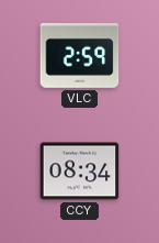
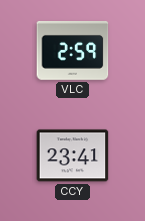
CCY: 08:34 -> 23:41 (73, 156)
